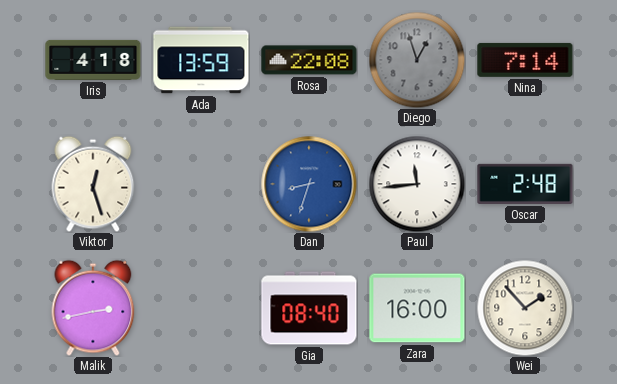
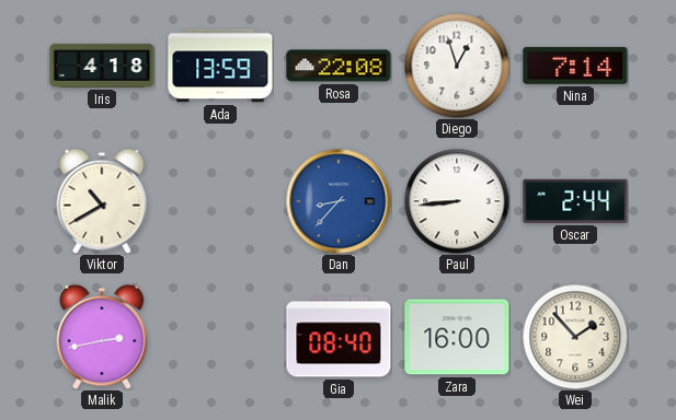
Diego dial: grey -> white (457, 66)
Viktor: 12:27 -> 10:40 (102, 201)
Dan: 8:33 -> 8:37 (339, 201)
Paul: 11:44 -> 8:44 (457, 201)
Oscar: 2:48 -> 2:44 (575, 201)
